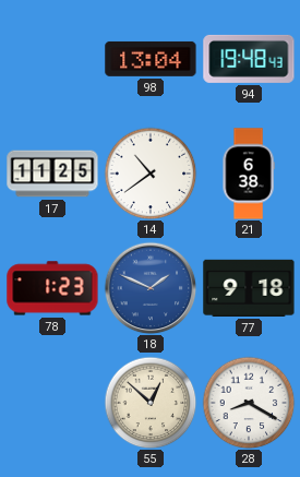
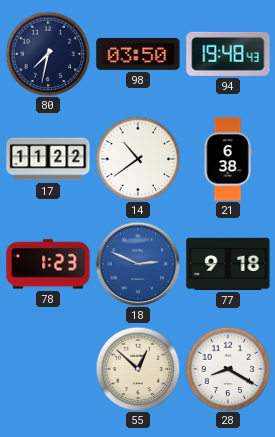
80: none -> 7:32 (48, 54)
98: 13:04 -> 03:50 (138, 54)
17: 11:25 -> 11:22 (48, 159)
18: 1:49 -> 2:49 (138, 264)
